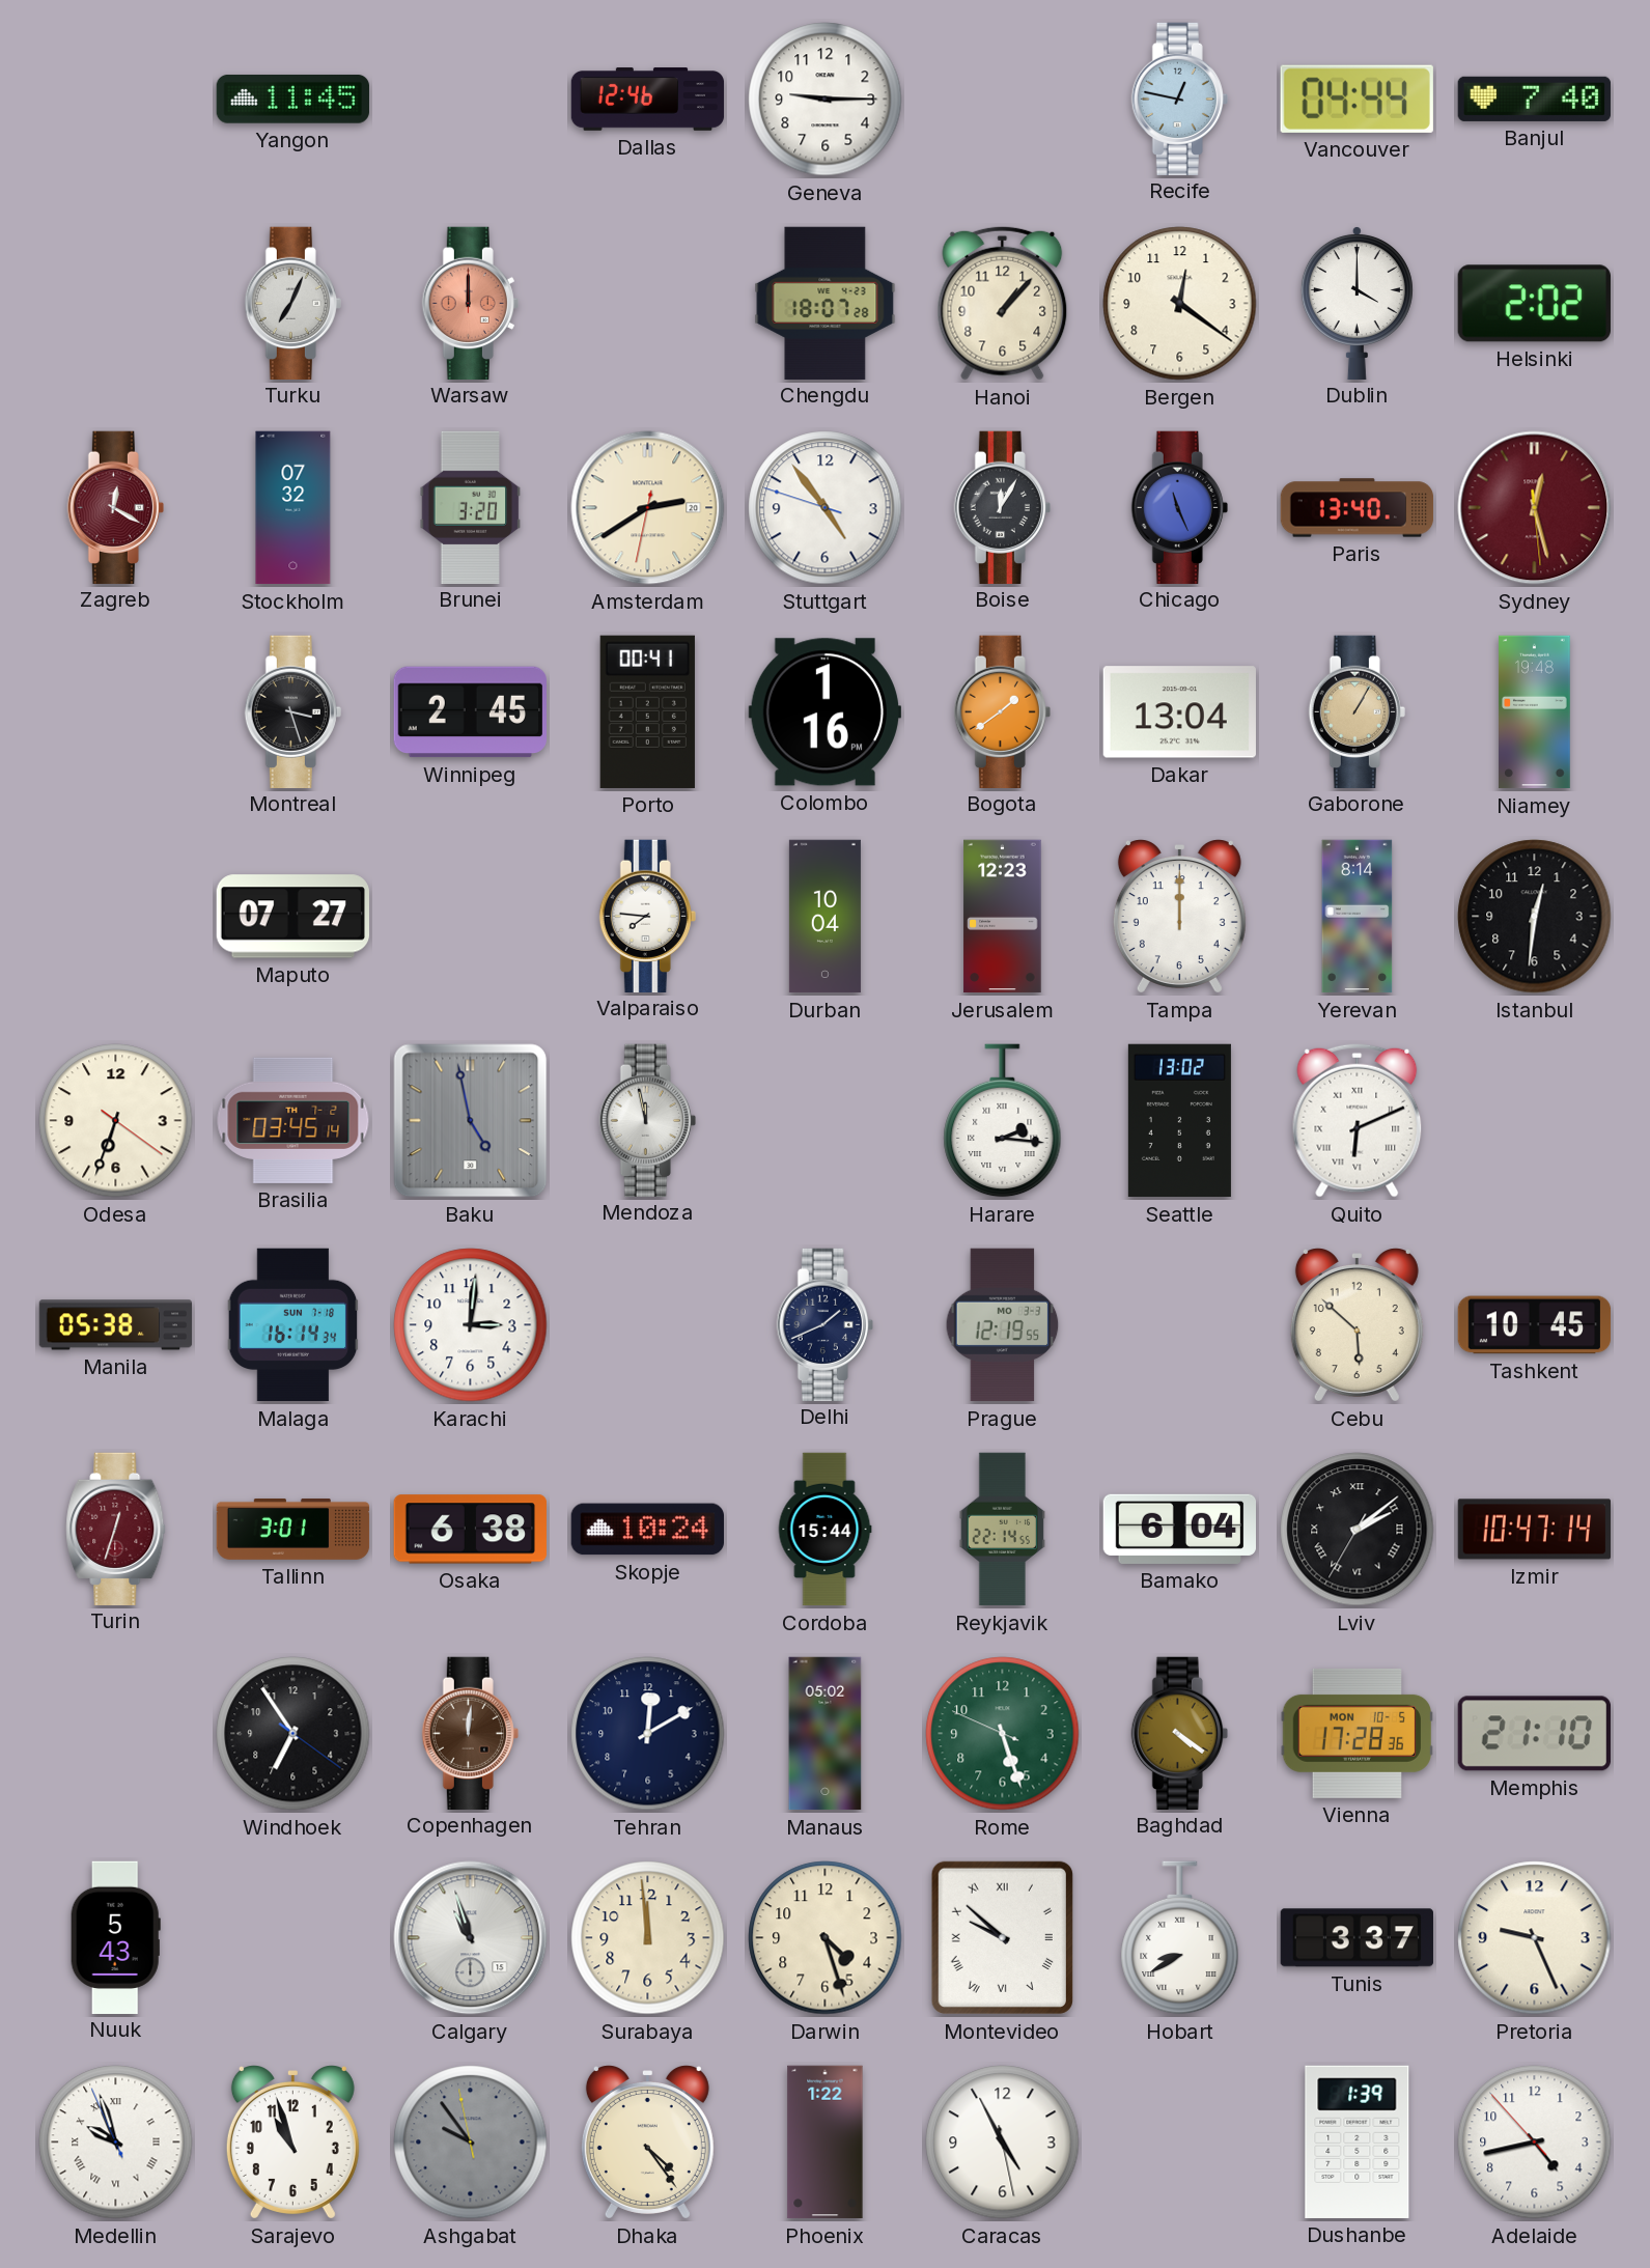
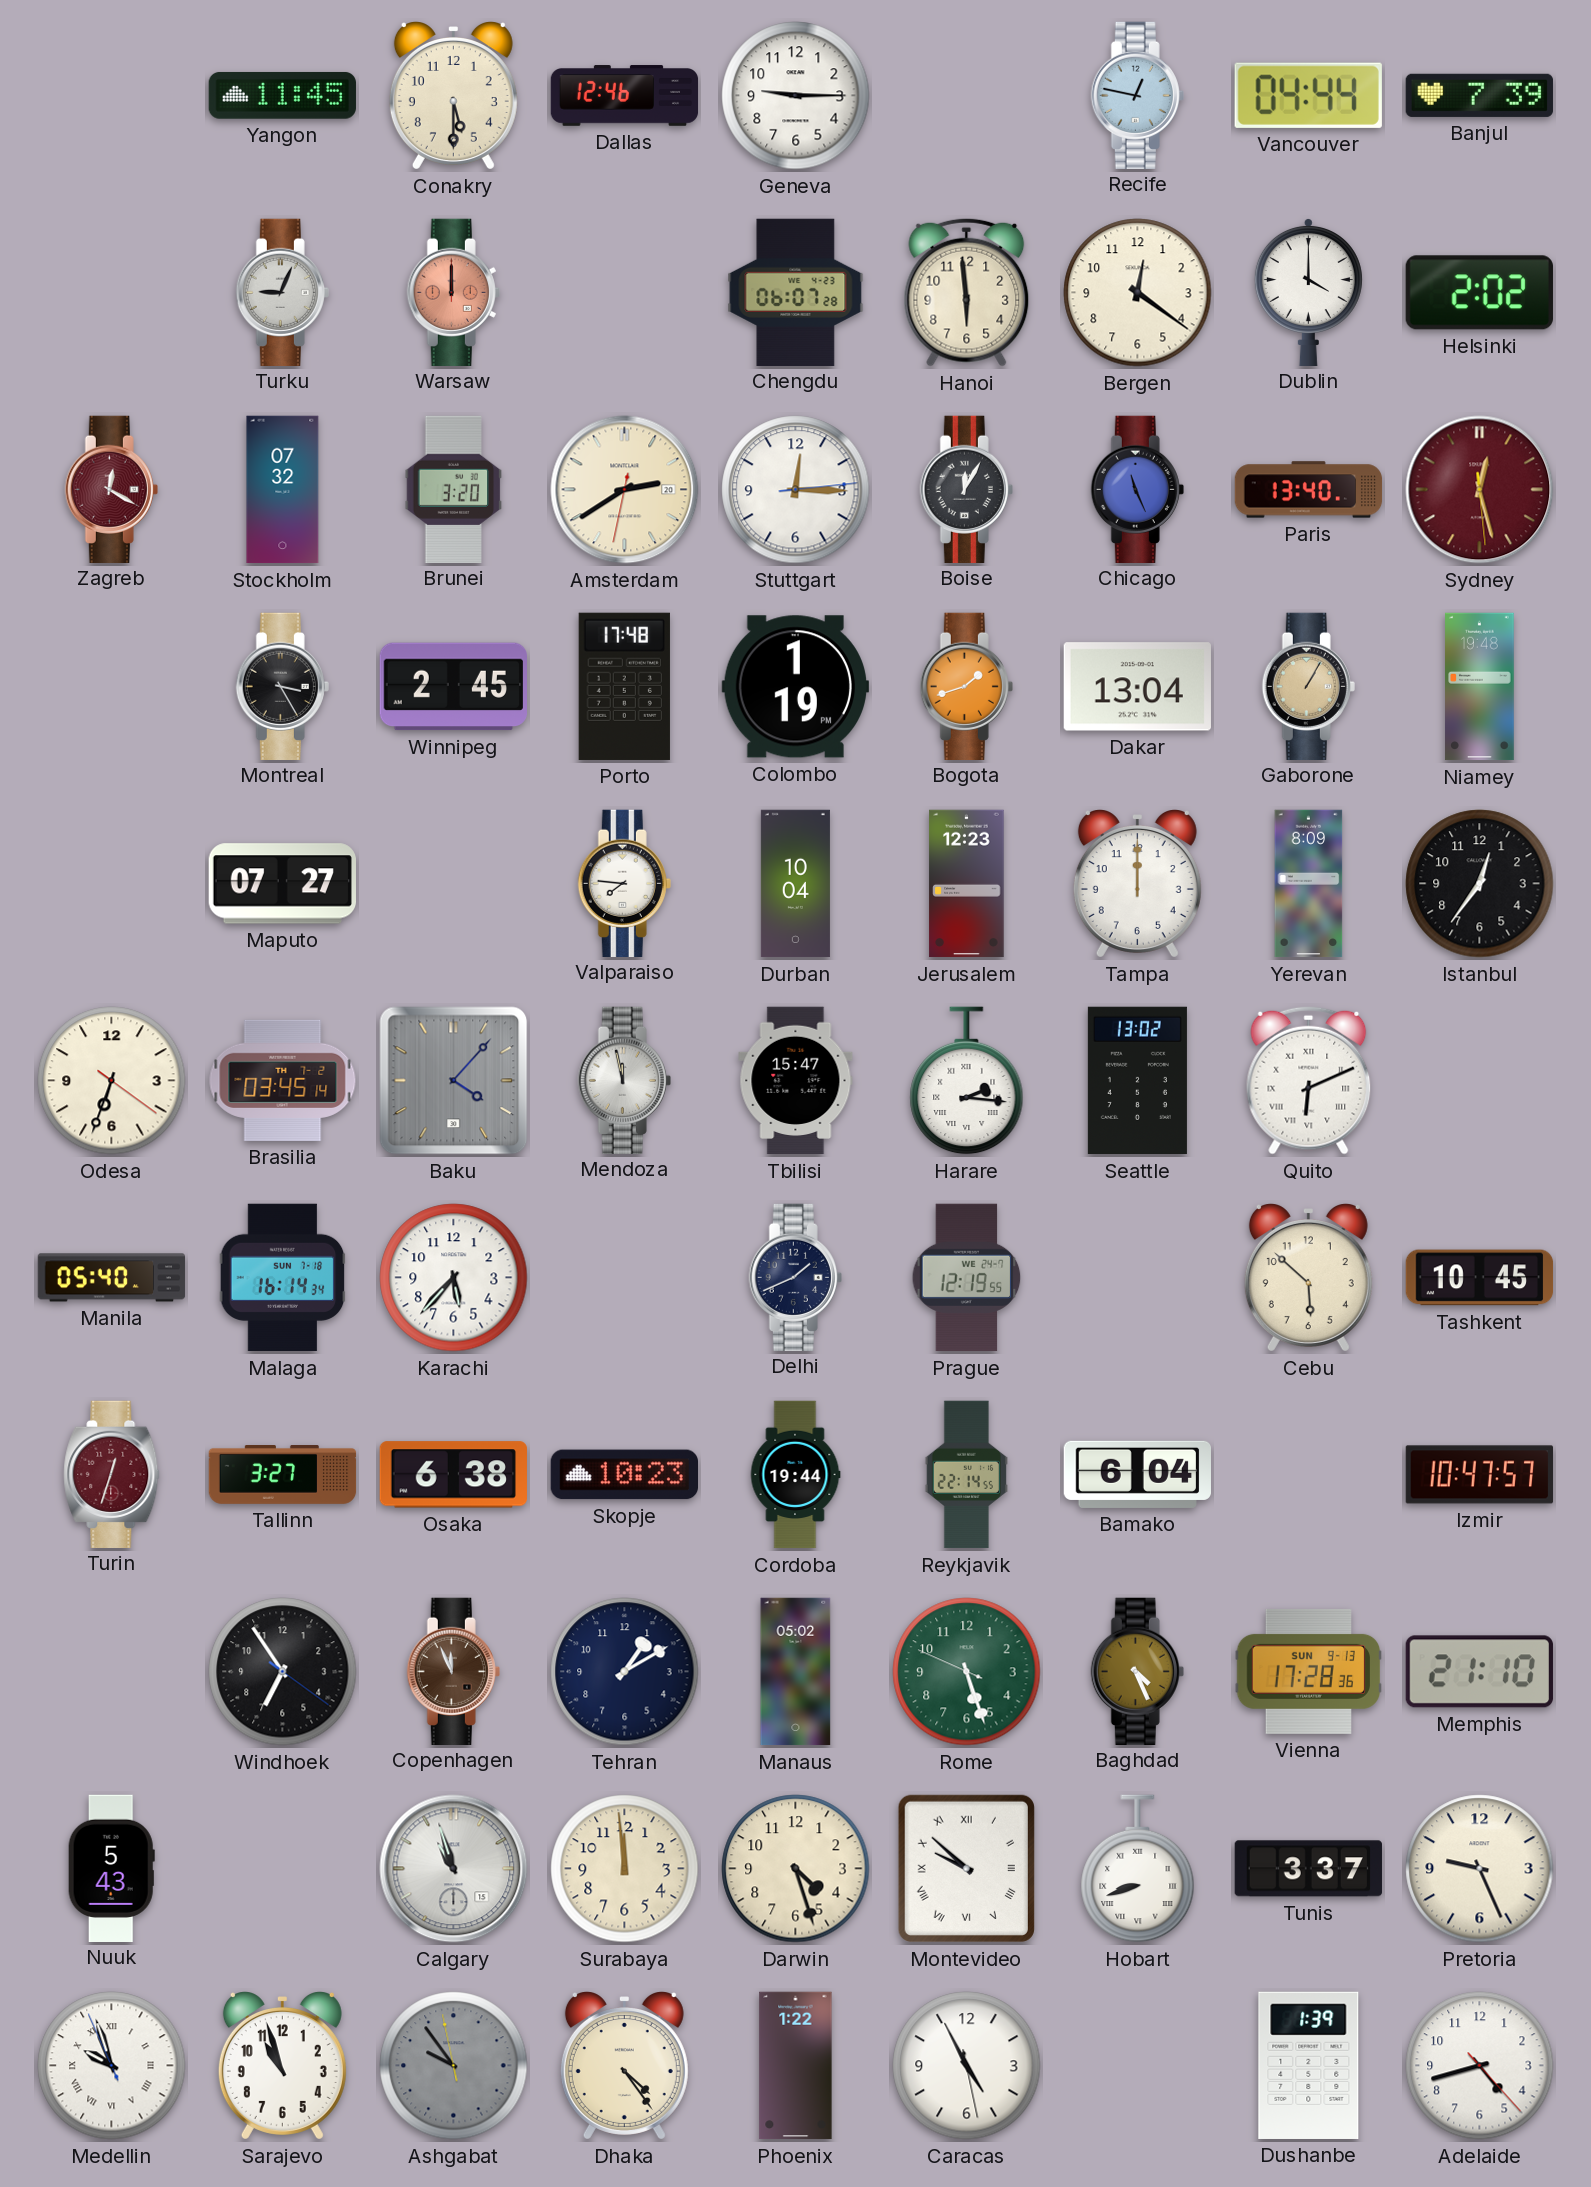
Conakry: none -> 5:30 (453, 96)
Banjul: 7:40 -> 7:39 (1479, 95)
Turku: 7:04 -> 9:04 (282, 292)
Chengdu: 18:07 -> 06:07 (796, 292)
Hanoi: 1:07 -> 5:59 (967, 292)
Stuttgart: 4:53 -> 12:15 (796, 490)
Montreal: 3:27 -> 3:25 (282, 686)
Porto: 00:41 -> 17:48 (624, 686)
Colombo: 1:16 -> 1:19 (795, 687)
Bogota: 1:39 -> 1:42 (966, 686)
Yerevan: 8:14 -> 8:09 (1309, 884)
Istanbul: 12:31 -> 12:36 (1480, 884)
Baku: 4:58 -> 4:07 (454, 1081)
Tbilisi: none -> 15:47 (796, 1081)
Manila: 05:38 -> 05:40 (112, 1278)
Karachi: 3:01 -> 5:37 (454, 1278)
Prague date: MO 3-3 -> WE 24-7 (967, 1278)
Tallinn: 3:01 -> 3:27 (283, 1475)
Skopje: 10:24 -> 10:23 (624, 1475)
Cordoba: 15:44 -> 19:44 (795, 1475)
Lviv: 2:08 -> none (1358, 1530)
Izmir: 10:47:14 -> 10:47:57 (1480, 1475)
Copenhagen: 12:01 -> 11:56 (453, 1671)
Tehran: 12:10 -> 1:10 (625, 1672)
Baghdad: 4:21 -> 4:26 (1137, 1671)
Vienna date: MON 10-5 -> SUN 9-13 (1308, 1671)
Hobart: 8:40 -> 8:42 (1138, 1869)
Adelaide: 4:42:53 -> 4:42:23 (1480, 2066)
